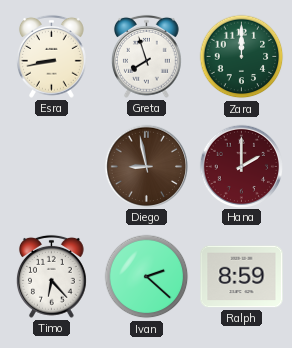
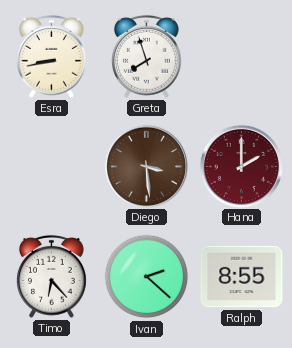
Zara: 12:00 -> none (242, 57)
Diego: 8:58 -> 3:29 (146, 166)
Ralph: 8:59 -> 8:55 (242, 277)
